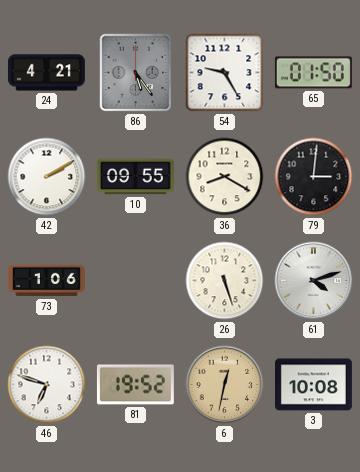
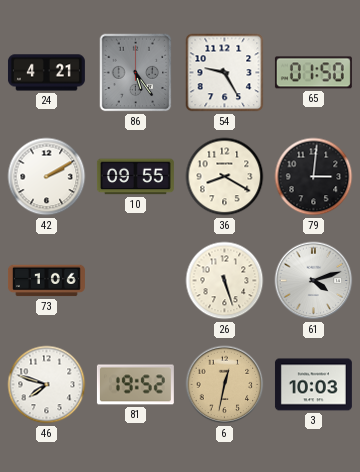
46: 6:48 -> 7:48 (47, 385)
3: 10:08 -> 10:03 (313, 385)
